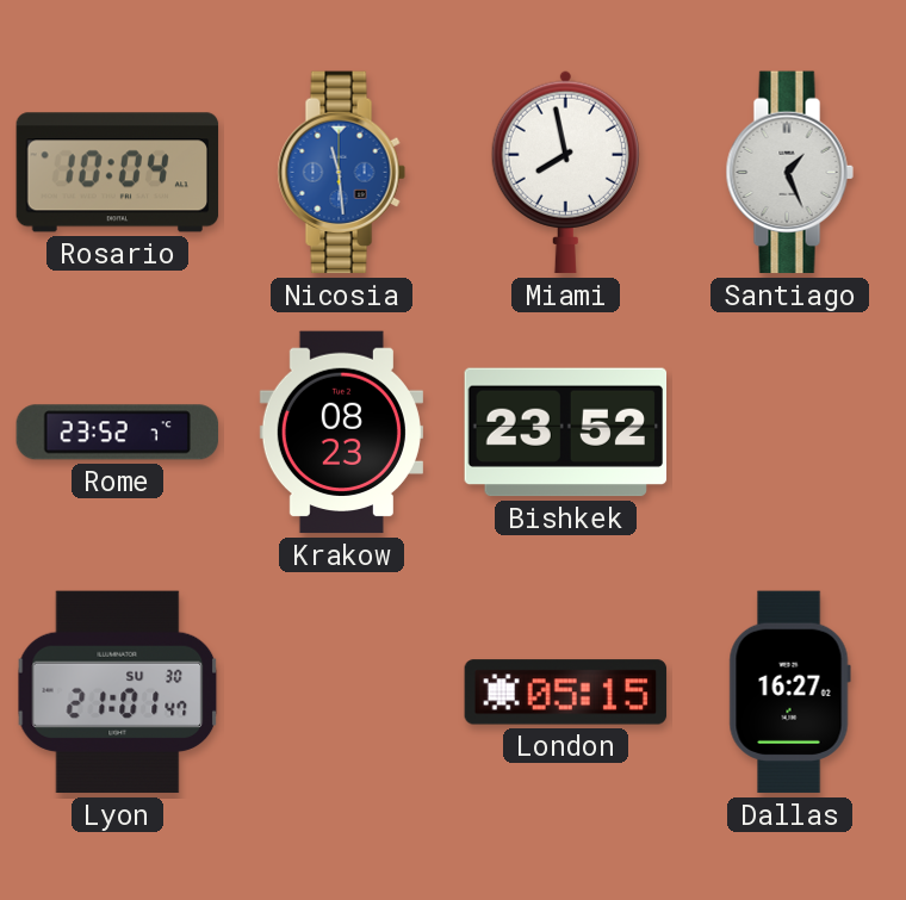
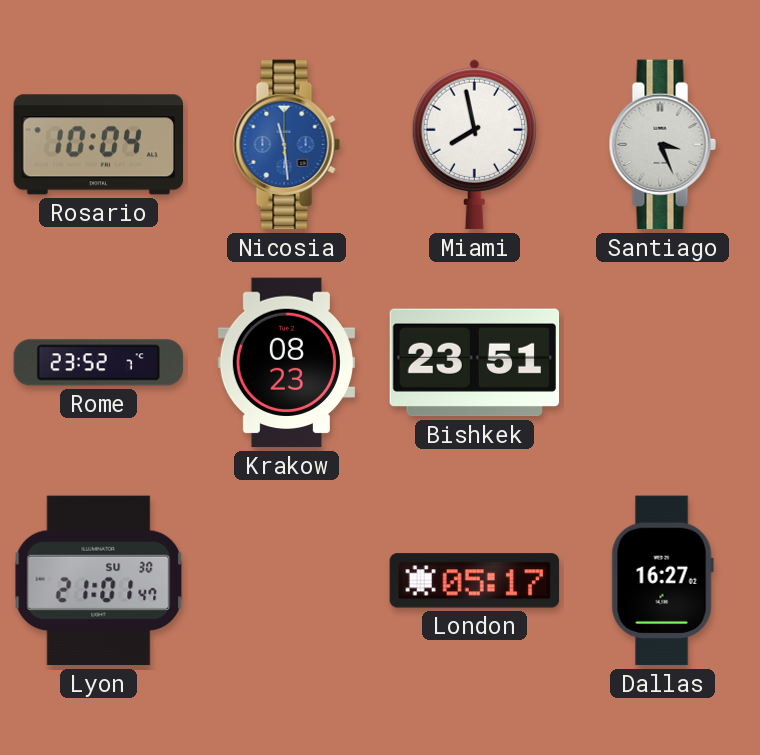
Santiago: 1:26 -> 3:26 (662, 145)
Bishkek: 23:52 -> 23:51 (475, 363)
London: 05:15 -> 05:17 (475, 581)
